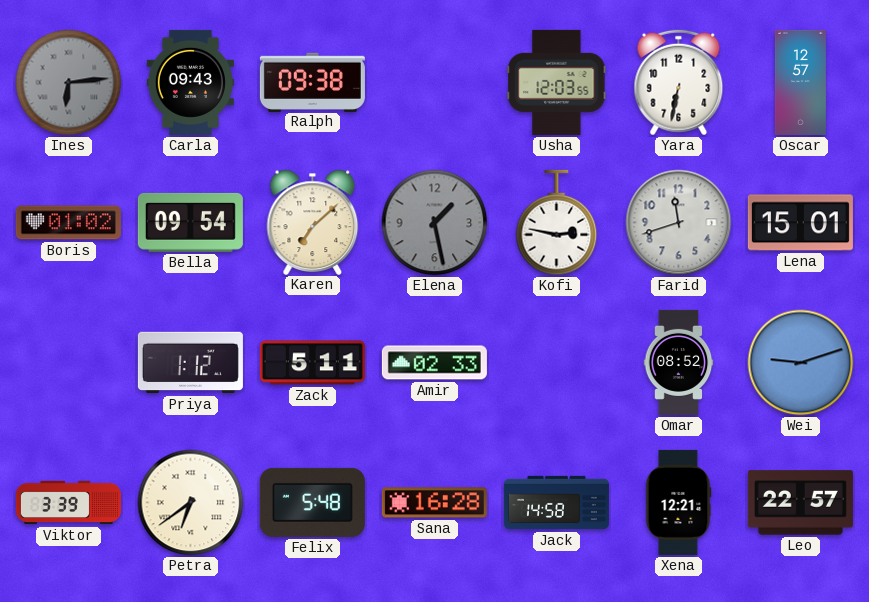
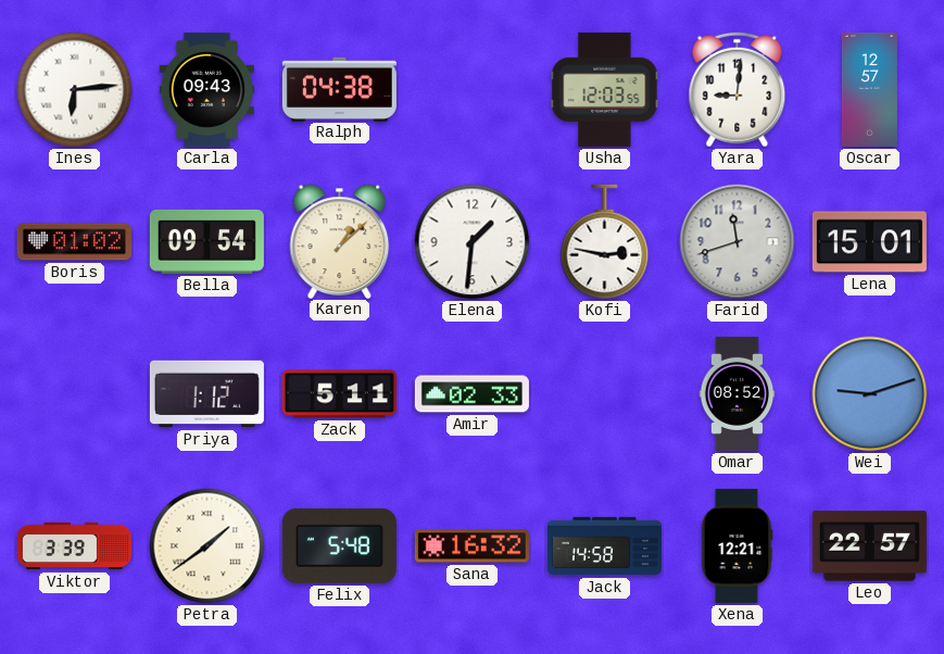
Ines dial: grey -> white (75, 90)
Ralph: 09:38 -> 04:38 (339, 89)
Yara: 6:32 -> 9:01 (738, 90)
Karen: 7:08 -> 1:08 (340, 241)
Elena: 1:28 -> 1:31 (473, 242)
Elena dial: grey -> white (473, 242)
Petra: 6:39 -> 1:39 (207, 546)
Sana: 16:28 -> 16:32 (471, 546)
